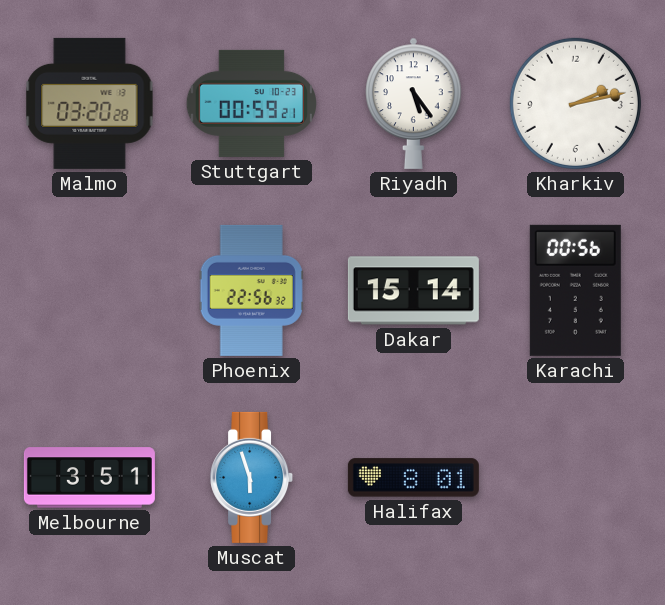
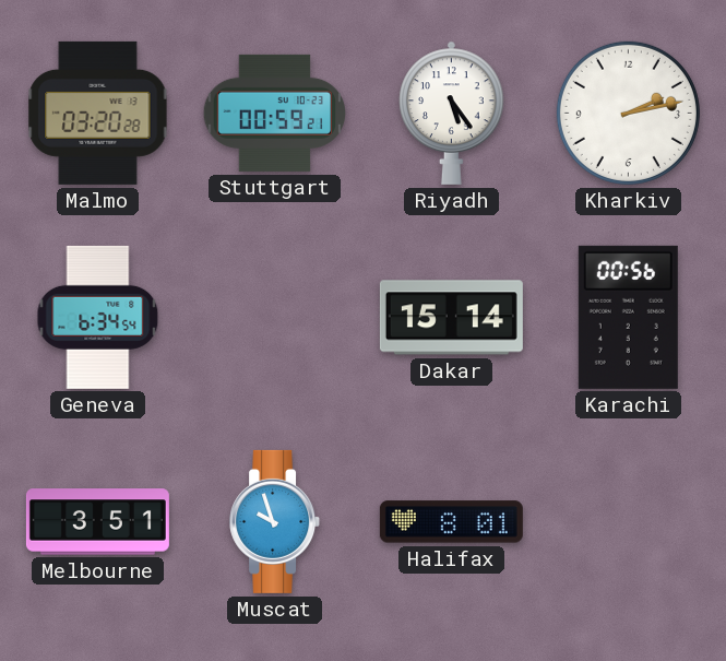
Geneva: none -> 6:34 (98, 317)
Phoenix: 22:56 -> none (251, 290)
Muscat: 5:57 -> 9:57 (275, 521)
